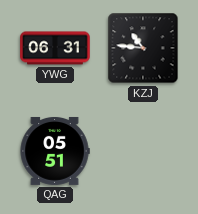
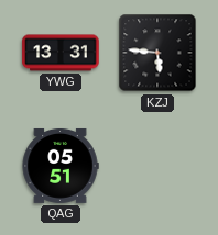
YWG: 06:31 -> 13:31 (61, 53)
KZJ: 10:46 -> 5:46 (157, 53)
